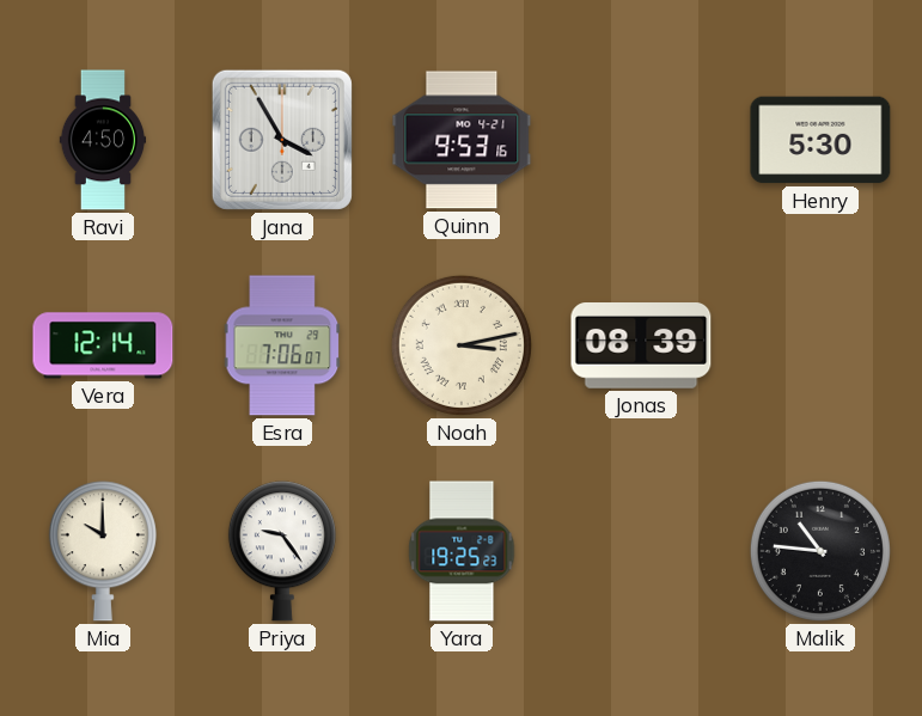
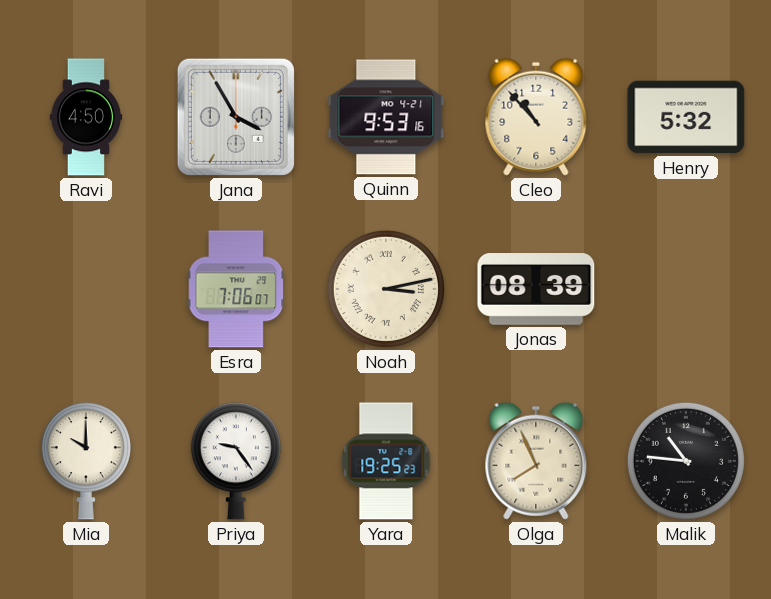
Cleo: none -> 10:53 (536, 117)
Henry: 5:30 -> 5:32 (686, 117)
Vera: 12:14 -> none (103, 345)
Olga: none -> 7:56 (536, 461)
